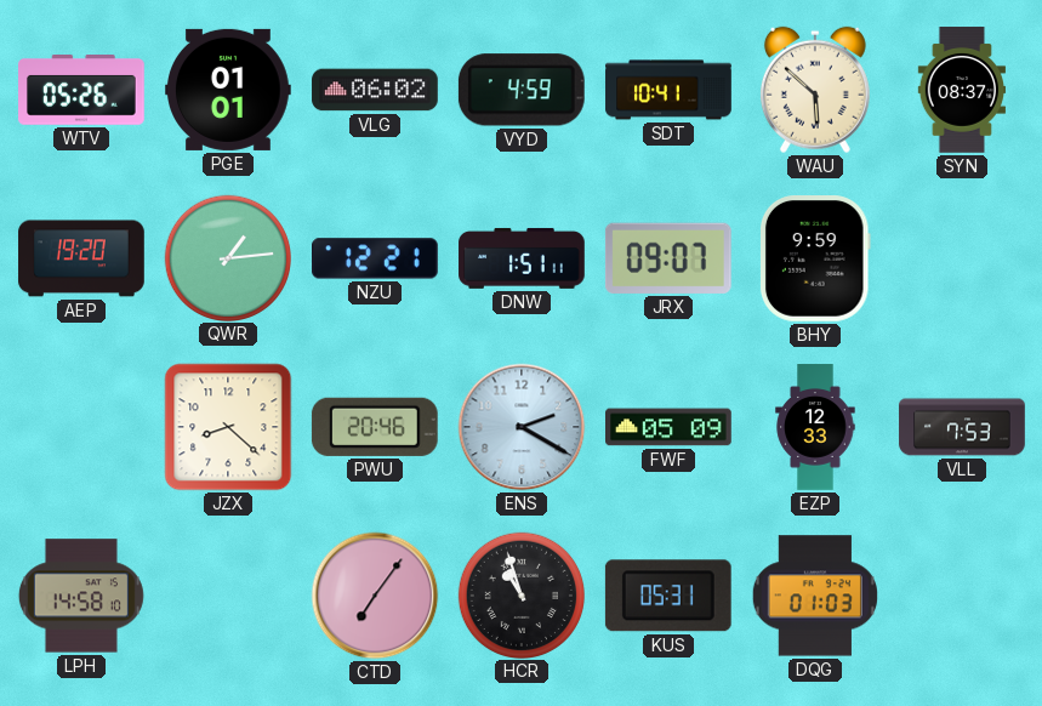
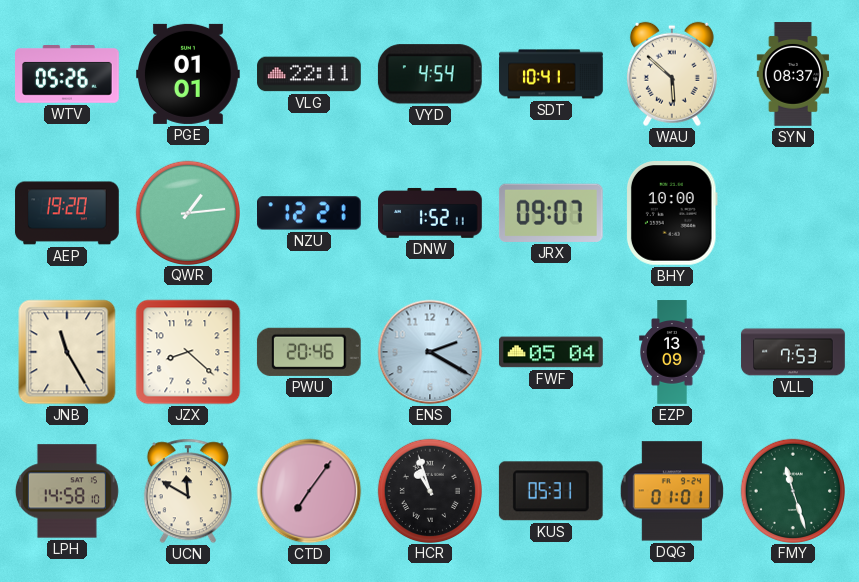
VLG: 06:02 -> 22:11 (309, 74)
VYD: 4:59 -> 4:54 (430, 74)
DNW: 1:51 -> 1:52 (430, 213)
BHY: 9:59 -> 10:00 (672, 214)
JNB: none -> 11:25 (67, 352)
FWF: 05:09 -> 05:04 (552, 352)
EZP: 12:33 -> 13:09 (672, 352)
UCN: none -> 11:50 (188, 491)
DQG: 01:03 -> 01:01 (672, 491)
FMY: none -> 11:27 (792, 490)
